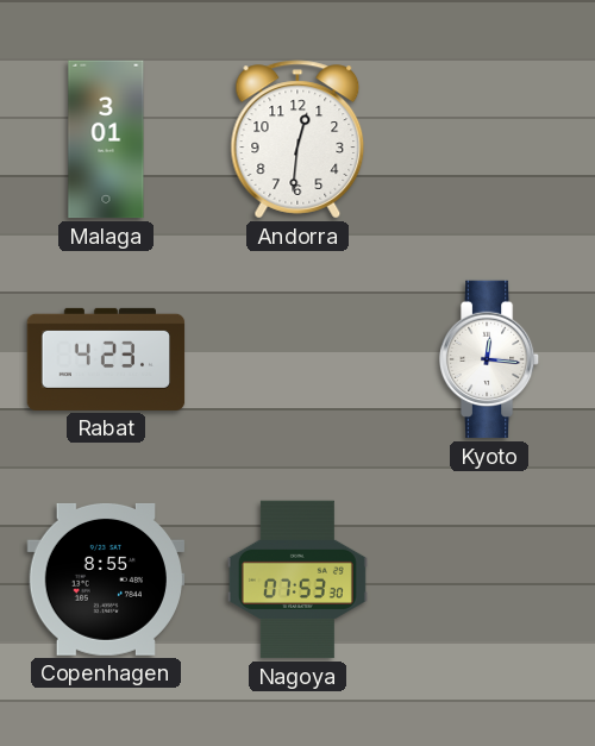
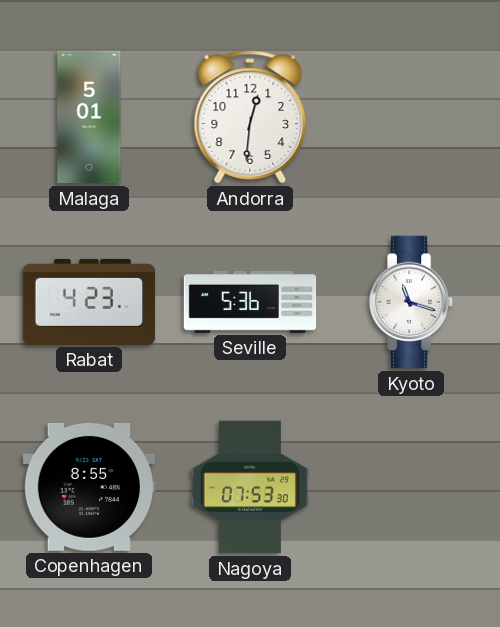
Malaga: 3:01 -> 5:01 (89, 117)
Seville: none -> 5:36 (250, 302)
Kyoto: 12:16 -> 11:18 (411, 302)
